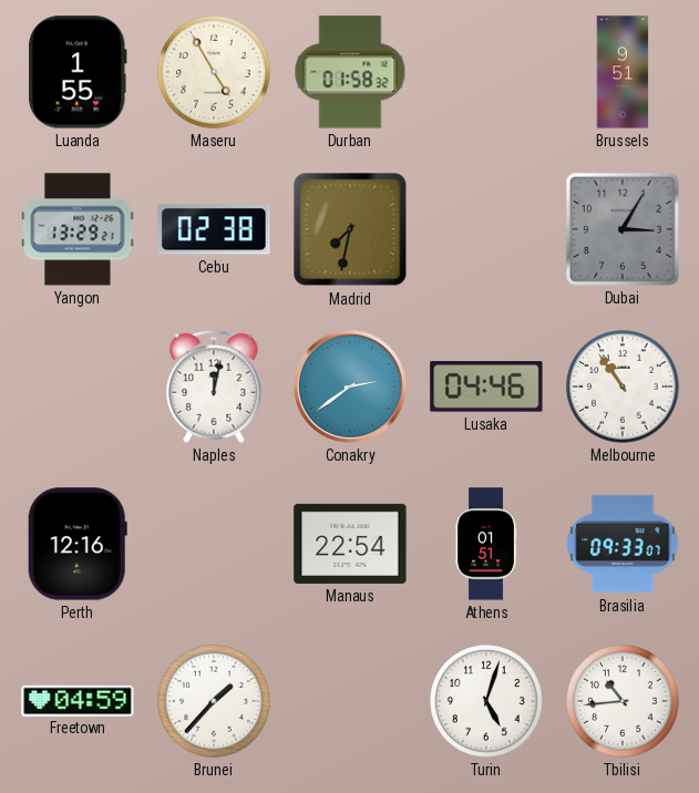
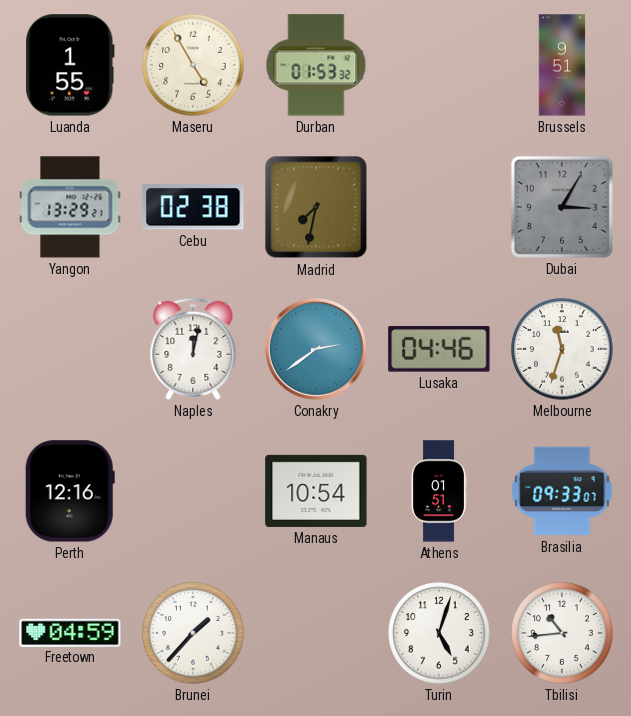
Durban: 01:58 -> 01:53 (316, 65)
Melbourne: 10:54 -> 11:33 (562, 349)
Manaus: 22:54 -> 10:54 (316, 491)
